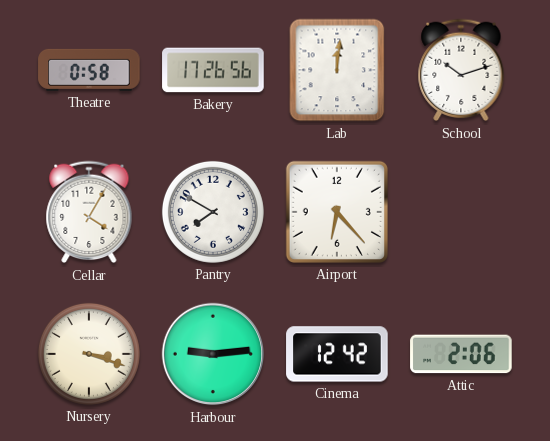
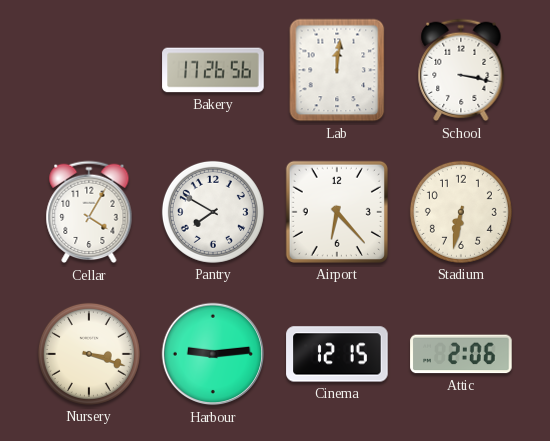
Theatre: 0:58 -> none (89, 70)
School: 10:12 -> 3:17 (461, 70)
Stadium: none -> 6:32 (461, 212)
Cinema: 12:42 -> 12:15 (337, 354)
